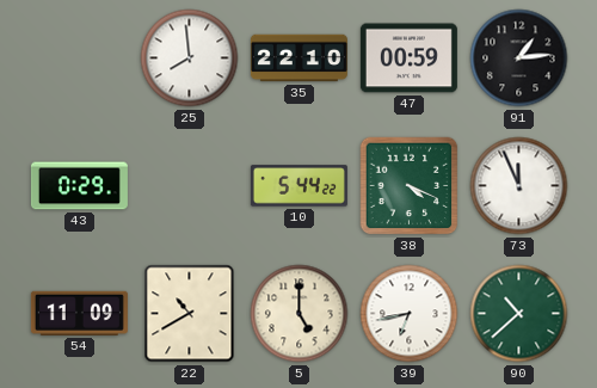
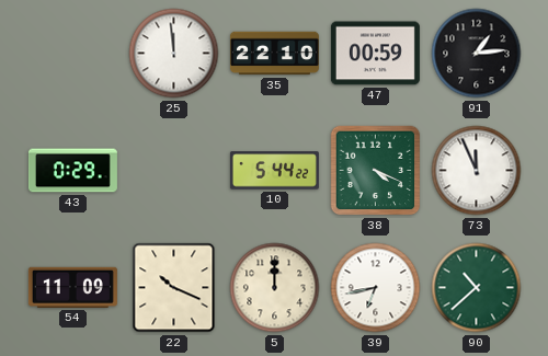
25: 7:59 -> 11:59 (174, 54)
22: 10:40 -> 10:19 (174, 288)
5: 5:00 -> 12:00 (275, 288)
